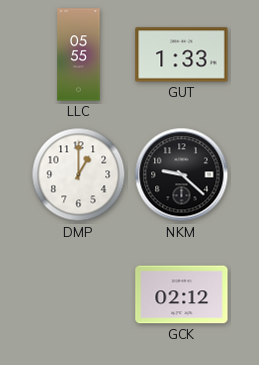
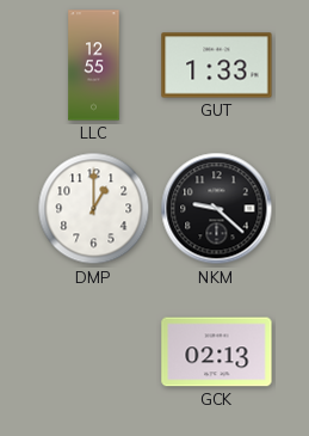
LLC: 05:55 -> 12:55 (94, 66)
GCK: 02:12 -> 02:13 (217, 352)
